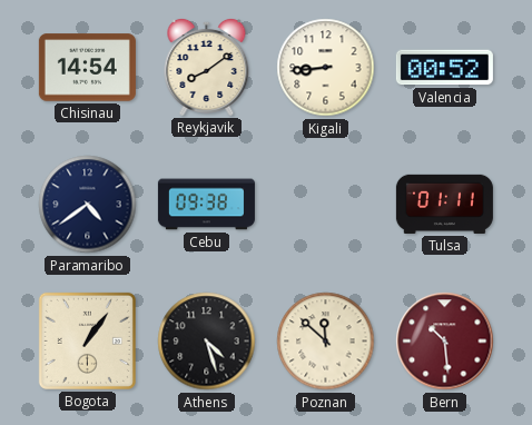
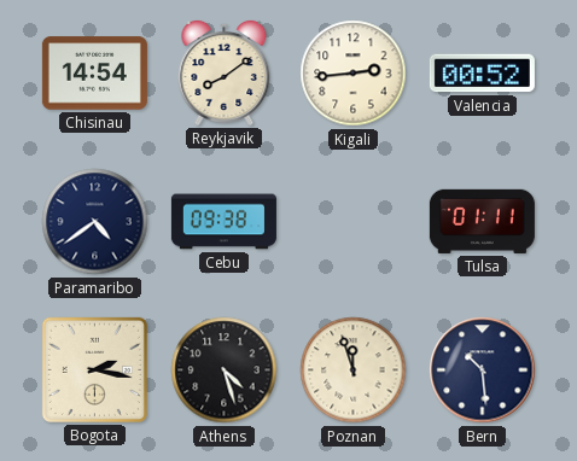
Kigali: 8:44 -> 2:44 (354, 74)
Bogota: 1:06 -> 2:17 (94, 369)
Poznan: 11:52 -> 11:57 (354, 370)
Bern dial: burgundy -> navy (483, 370)
